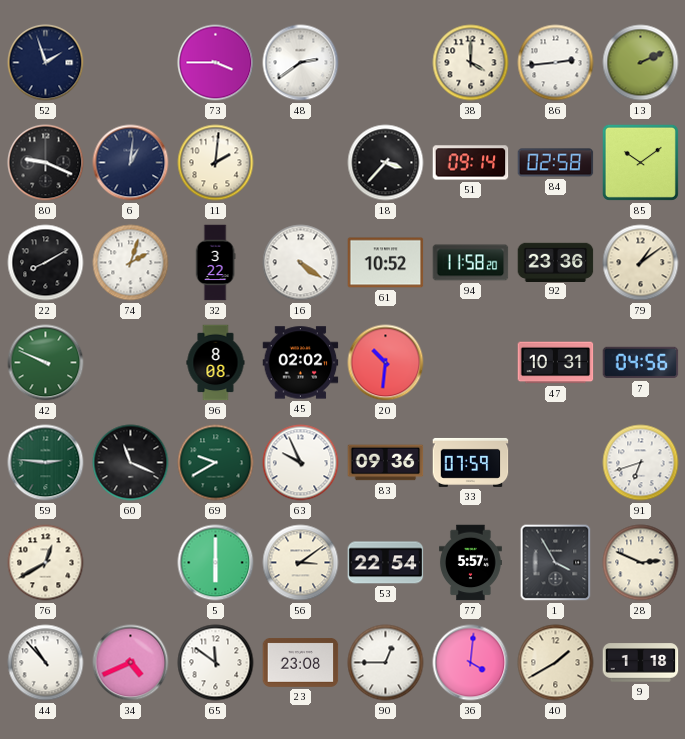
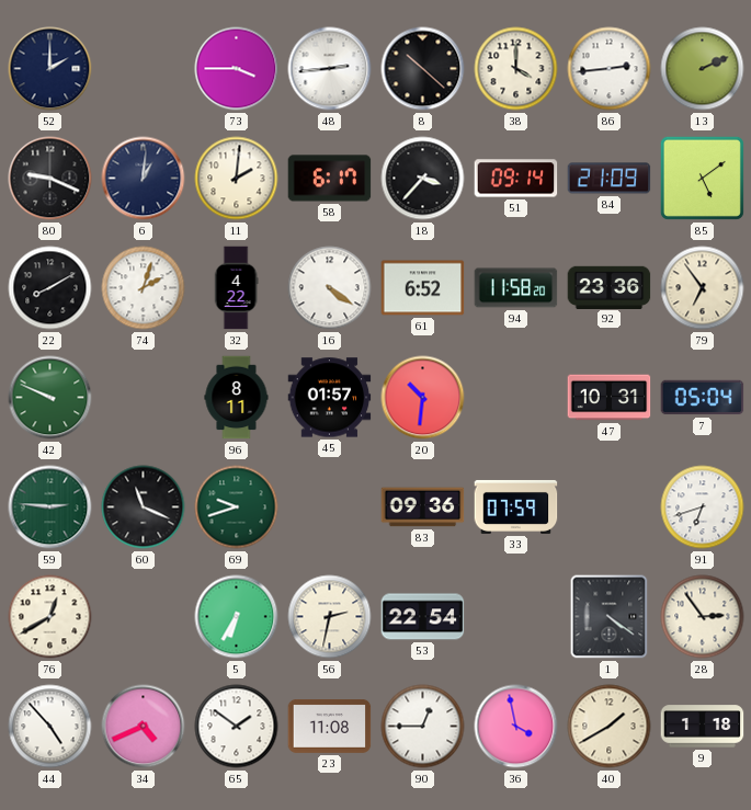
52: 1:57 -> 2:00 (50, 69)
48: 2:39 -> 2:44 (330, 69)
8: none -> 10:22 (423, 69)
58: none -> 6:17 (330, 179)
84: 02:58 -> 21:09 (610, 179)
85: 10:09 -> 5:09 (702, 178)
32: 3:22 -> 4:22 (236, 288)
61: 10:52 -> 6:52 (423, 288)
79: 1:09 -> 6:54 (703, 288)
96: 8:08 -> 8:11 (237, 398)
45: 02:02 -> 01:57 (330, 398)
7: 04:56 -> 05:04 (703, 398)
69: 9:40 -> 9:42 (237, 507)
63: 9:56 -> none (301, 463)
5: 6:00 -> 6:35 (237, 617)
56: 3:09 -> 2:32 (330, 617)
77: 5:57 -> none (471, 563)
1: 3:55 -> 4:21 (610, 617)
28: 2:49 -> 2:54 (703, 617)
44: 10:53 -> 4:53 (50, 727)
65: 11:51 -> 1:51 (237, 727)
23: 23:08 -> 11:08 (330, 727)
36: 4:01 -> 3:58 (516, 727)
